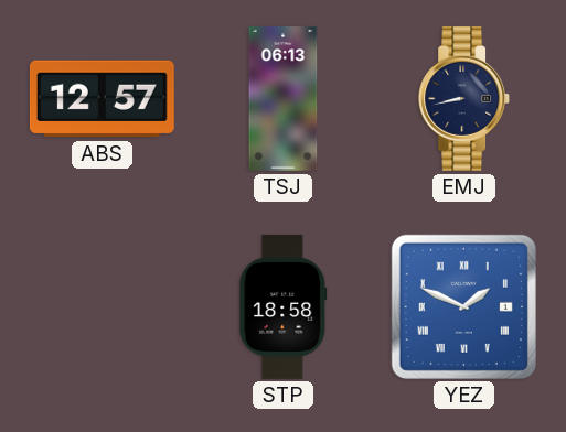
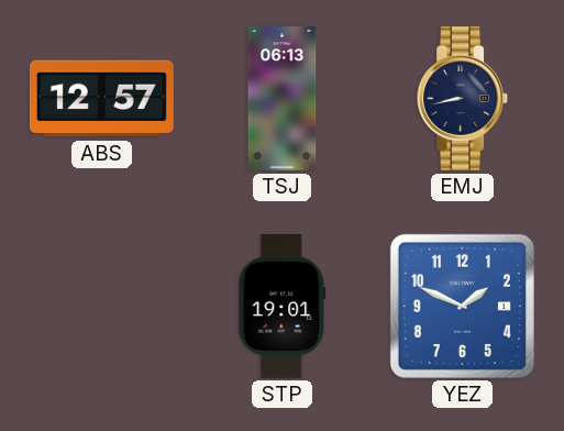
STP: 18:58 -> 19:01 (283, 306)
YEZ numerals: Roman -> Arabic (462, 306)
